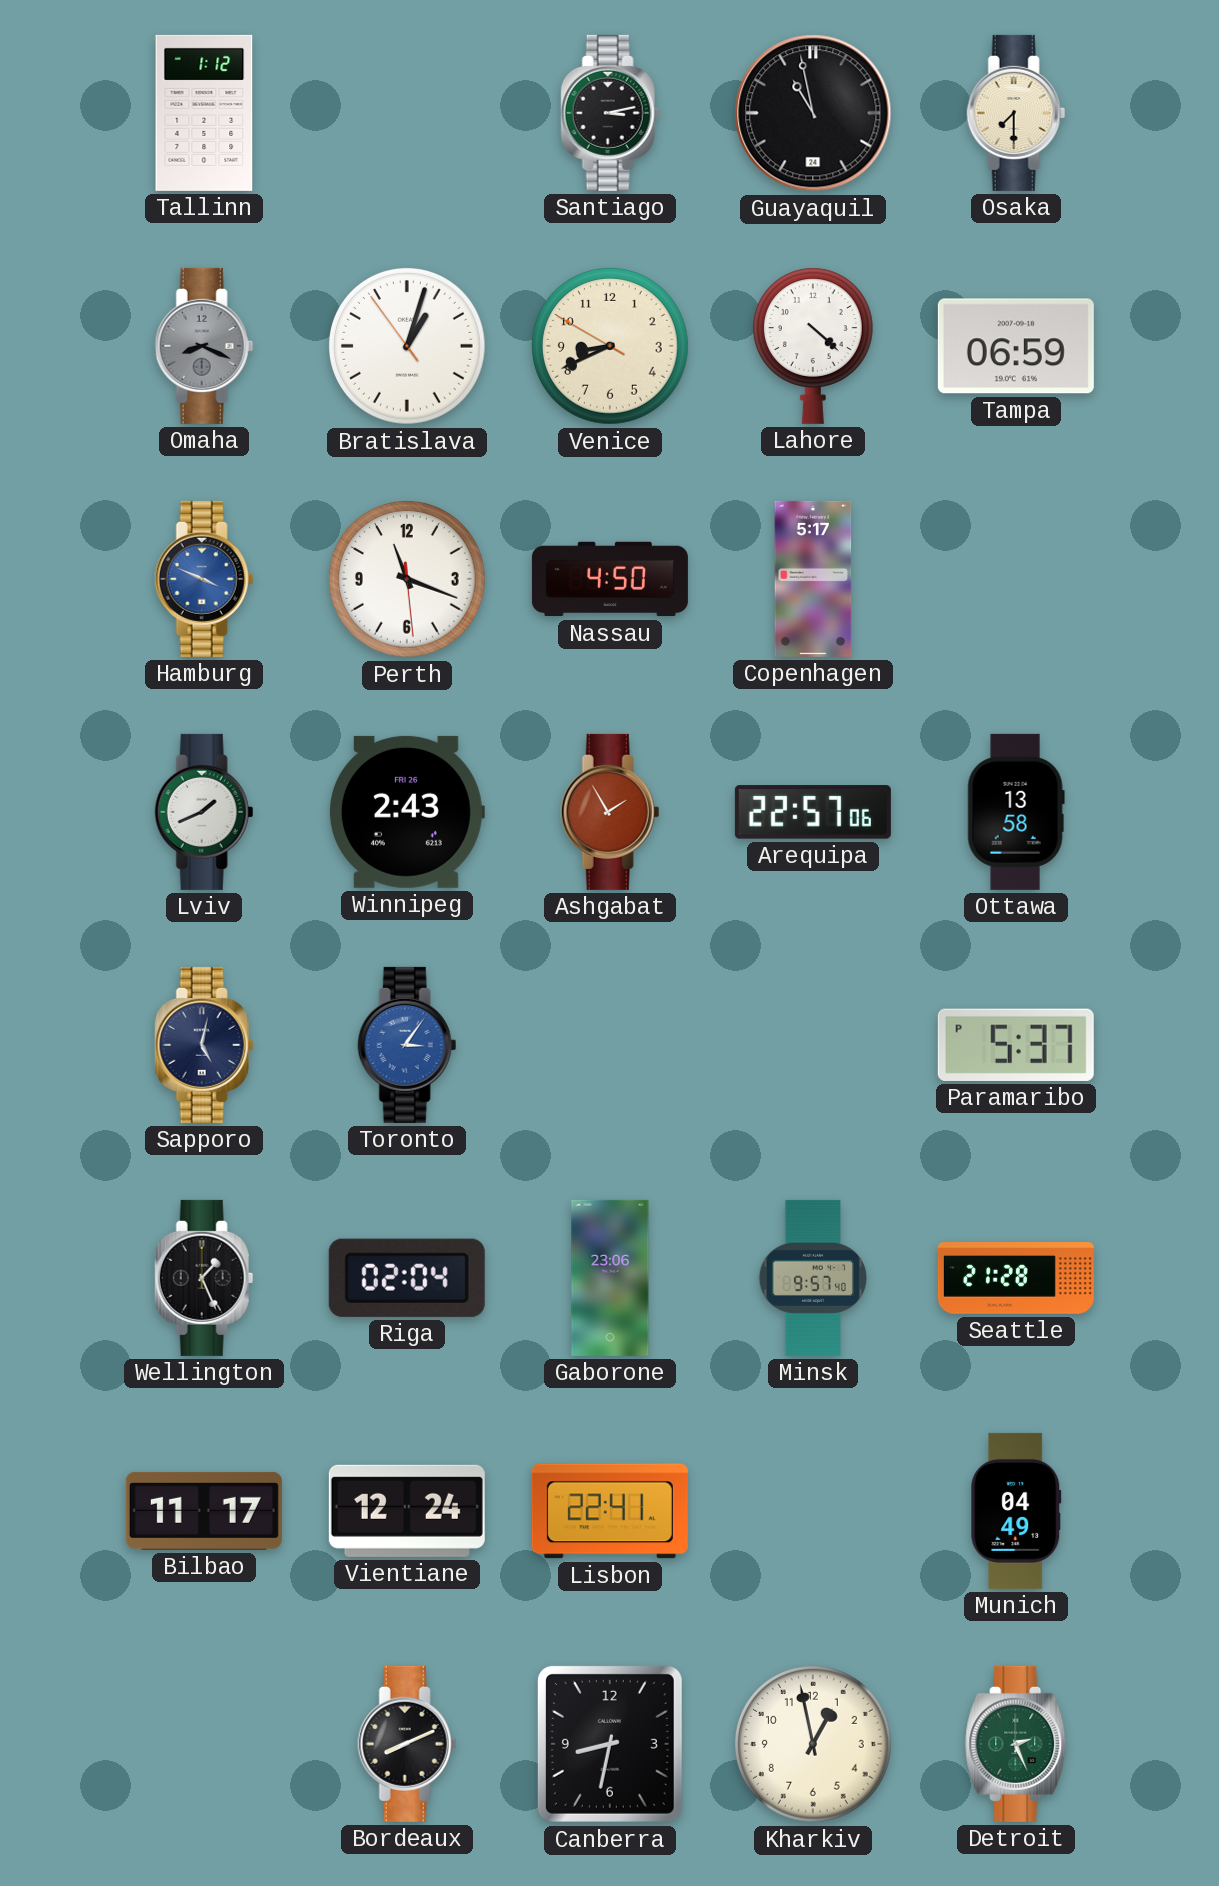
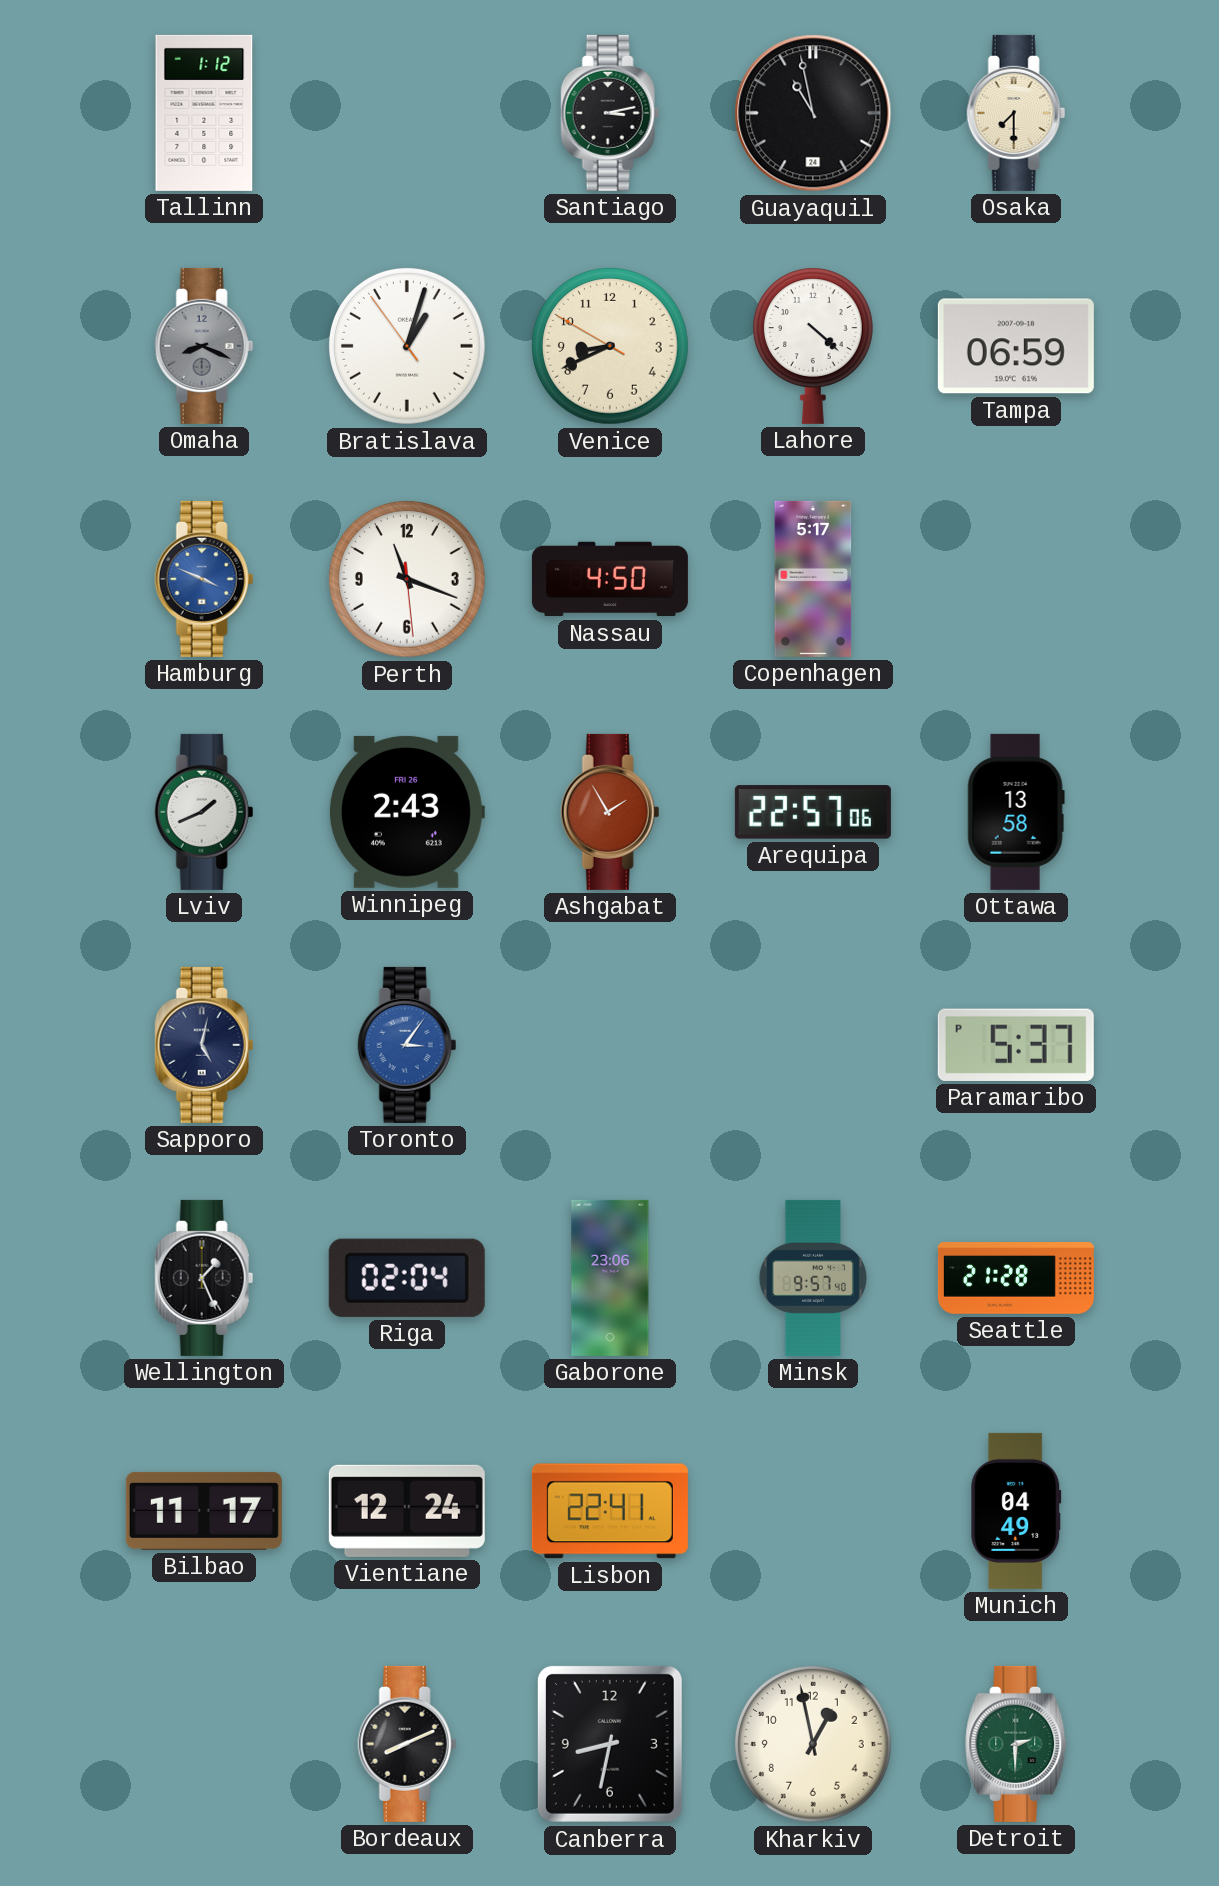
Detroit: 2:26 -> 2:30 (1017, 1744)
